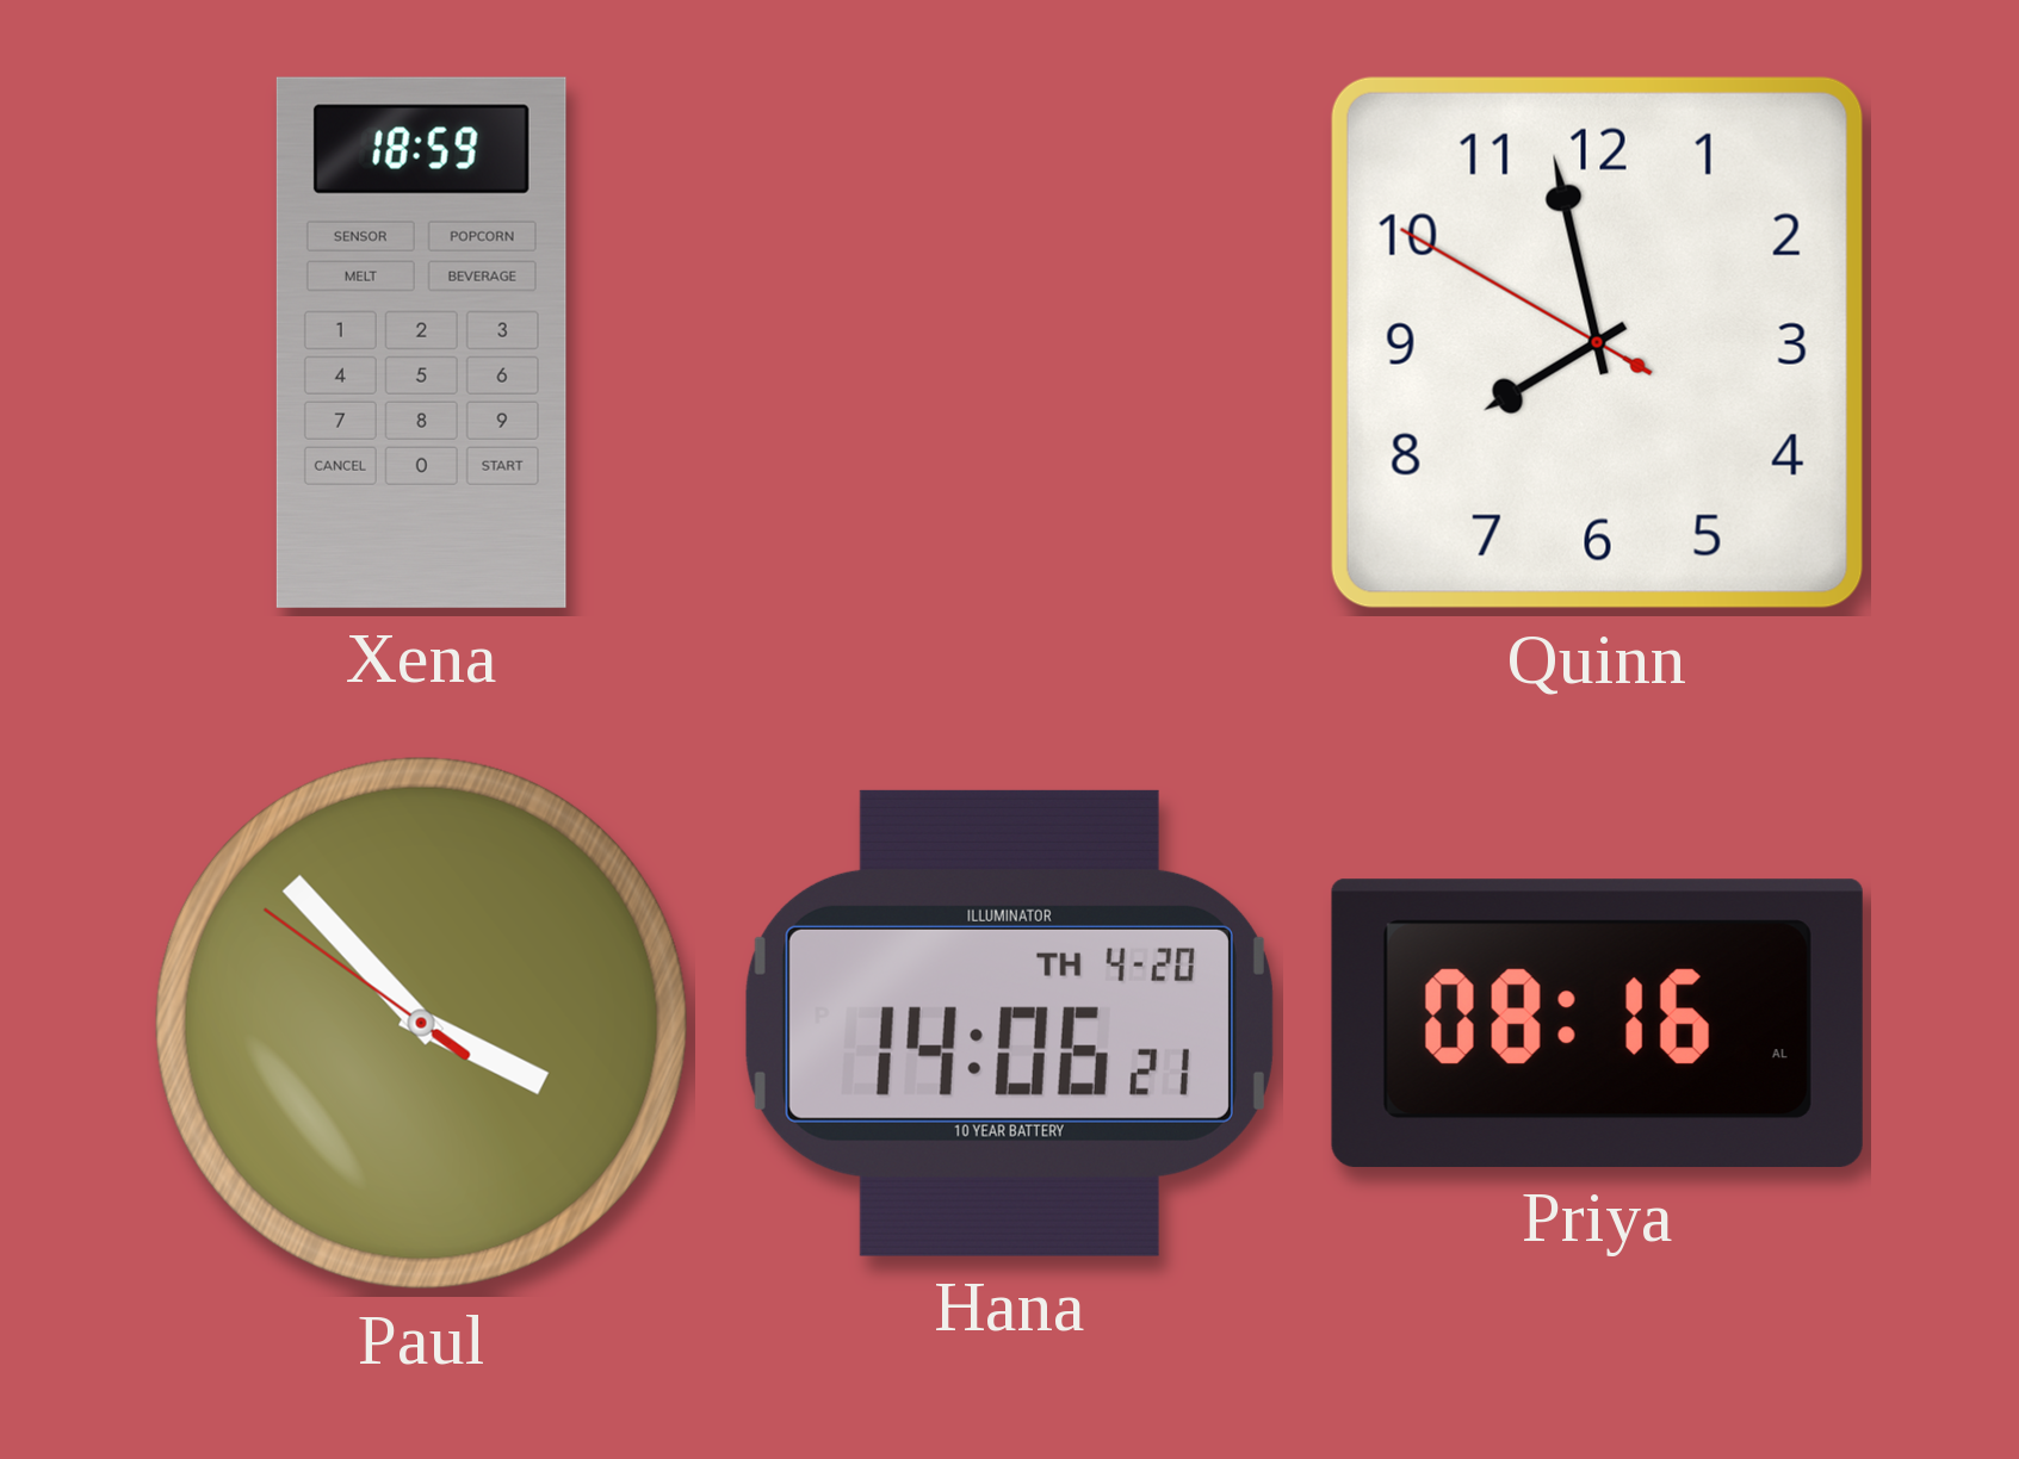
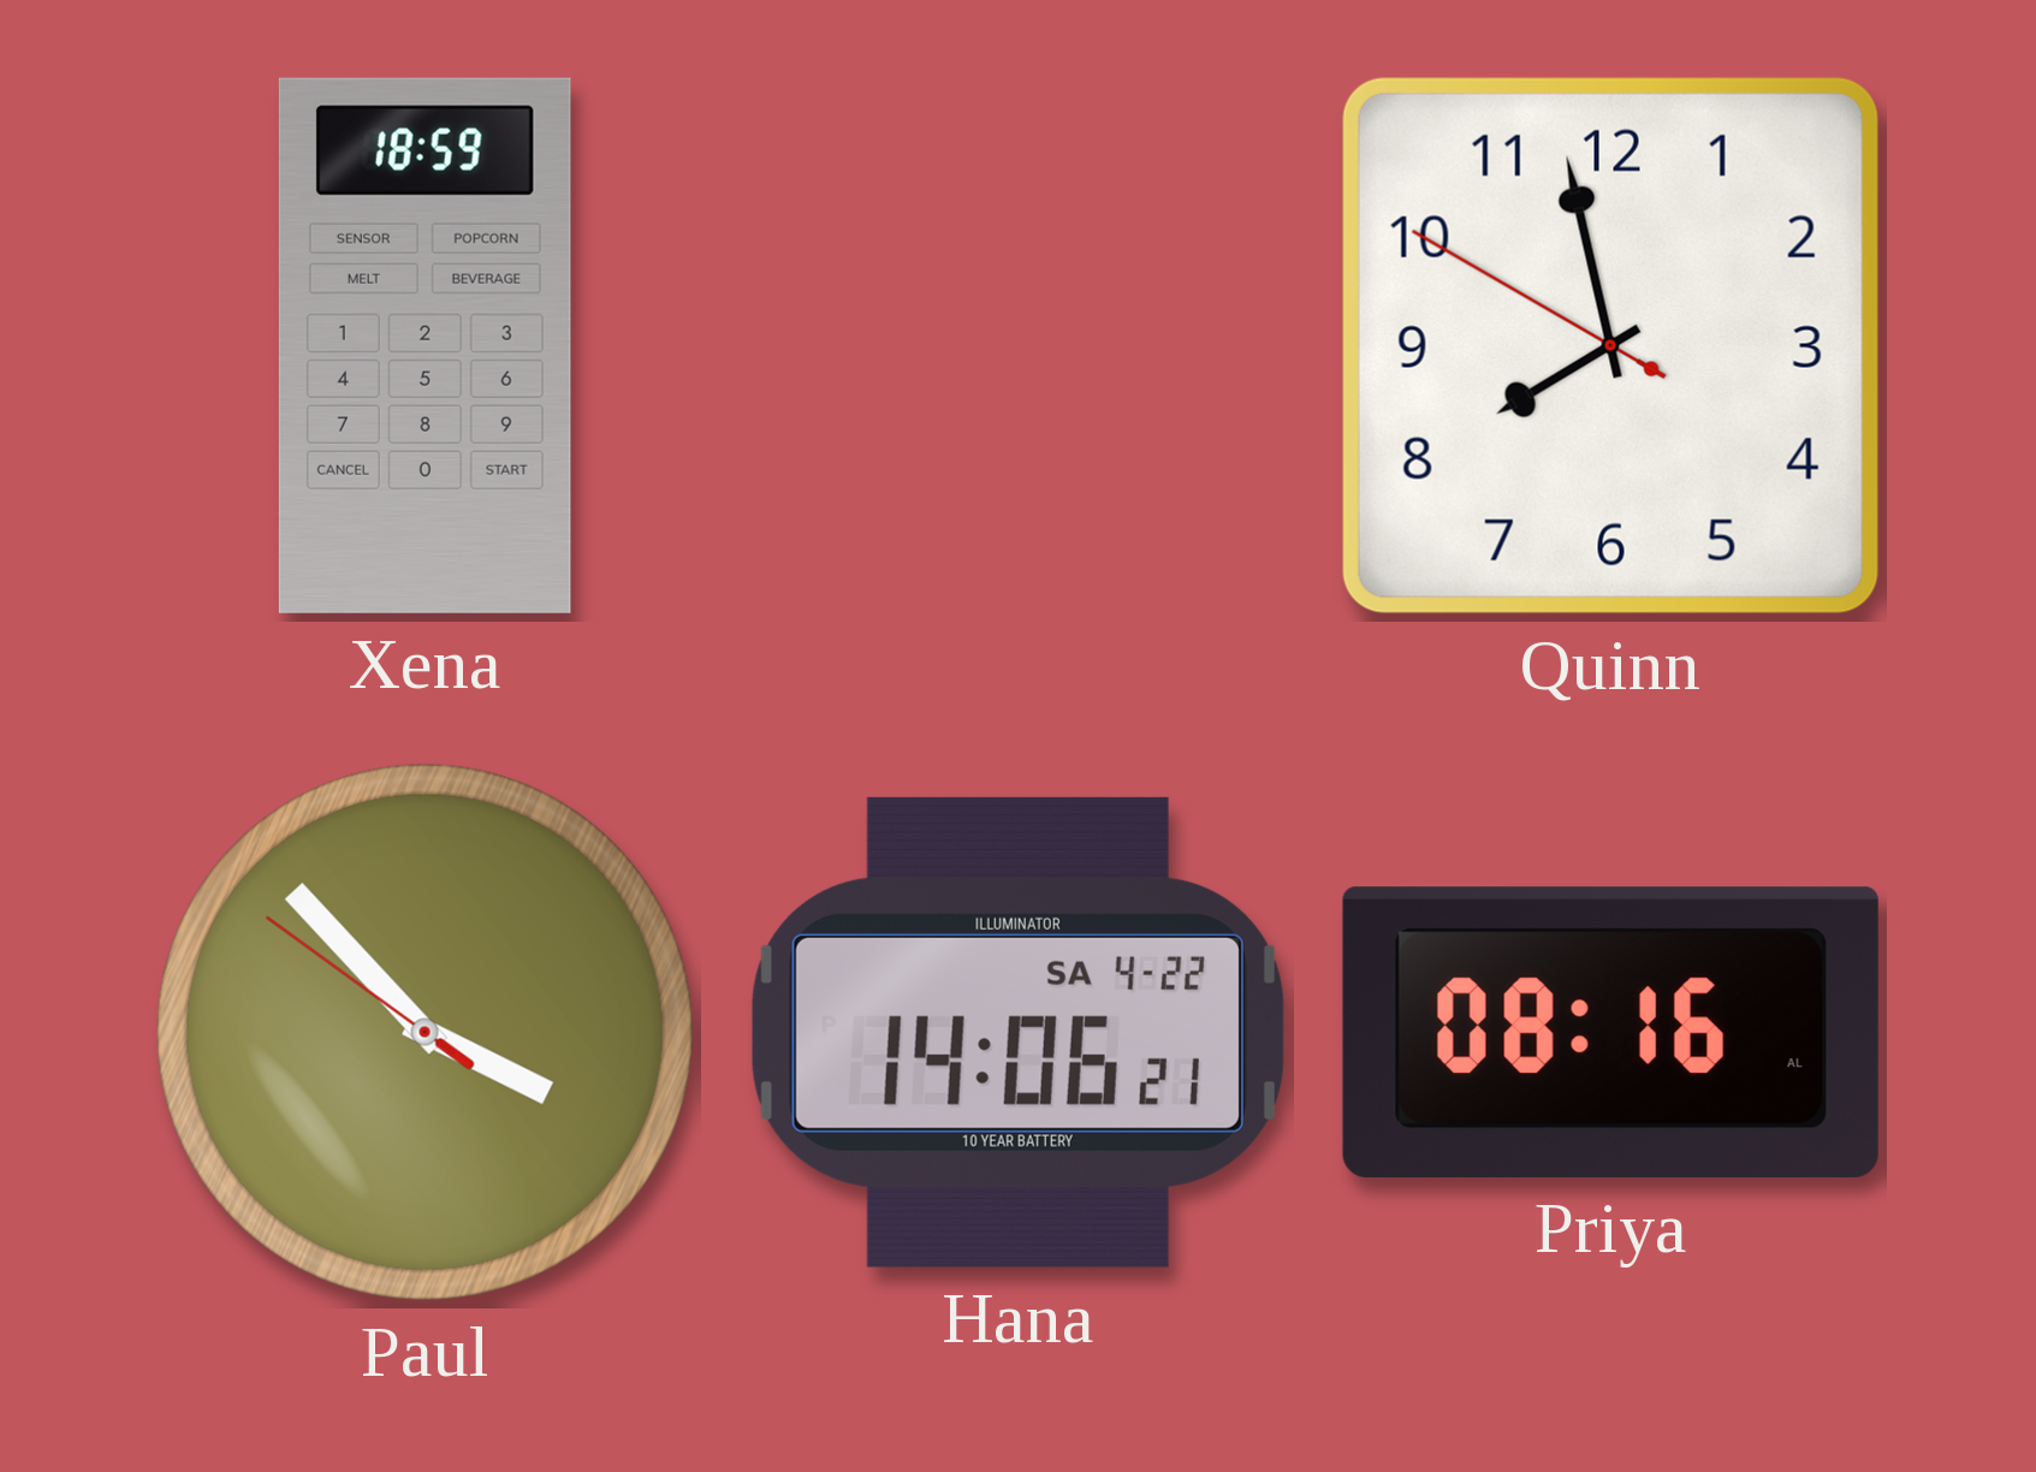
Hana date: TH 4-20 -> SA 4-22 (1017, 1032)
